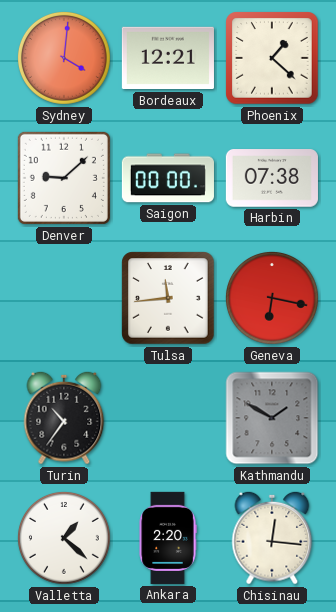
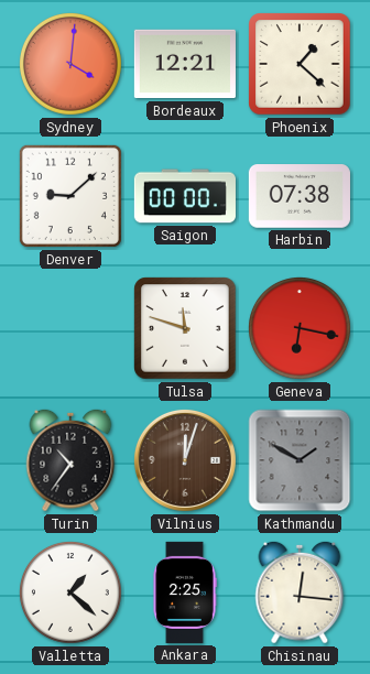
Tulsa: 11:44 -> 11:48 (185, 328)
Vilnius: none -> 12:03 (185, 460)
Ankara: 2:20 -> 2:25 (185, 593)
